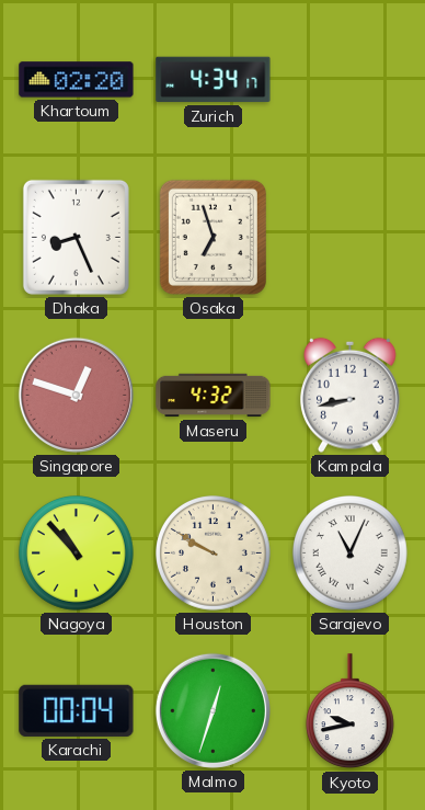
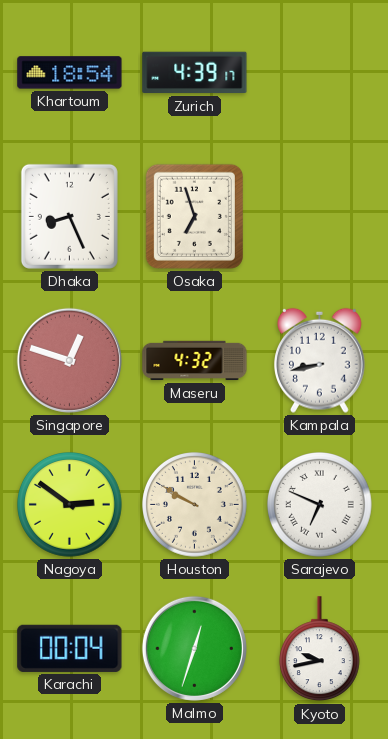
Khartoum: 02:20 -> 18:54 (70, 73)
Zurich: 4:34 -> 4:39 (195, 73)
Nagoya: 10:53 -> 2:51 (70, 505)
Sarajevo: 11:04 -> 6:49 (320, 505)
